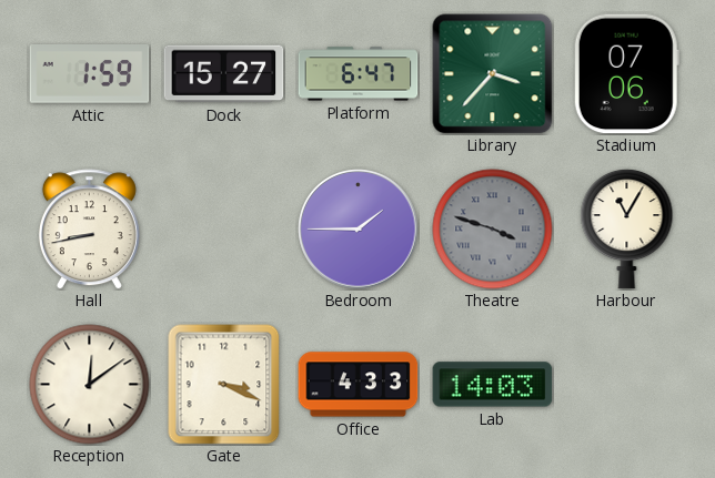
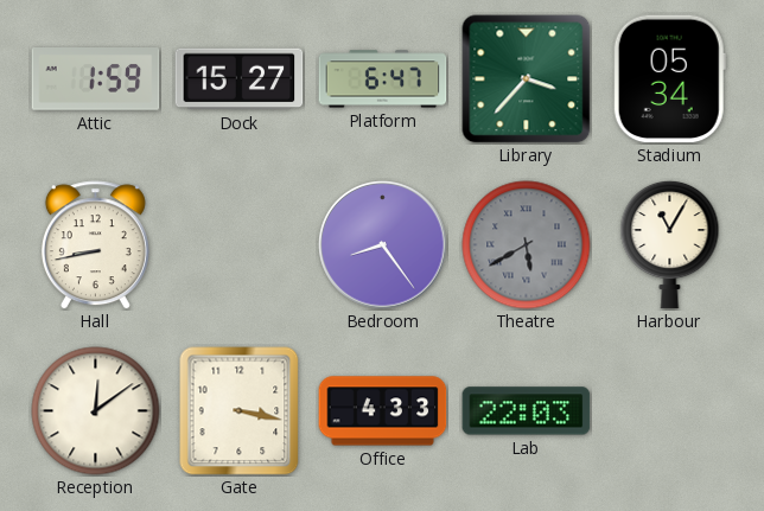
Stadium: 07:06 -> 05:34 (669, 79)
Bedroom: 1:45 -> 8:24 (383, 245)
Theatre: 3:48 -> 5:40 (527, 245)
Gate: 3:19 -> 3:17 (240, 411)
Lab: 14:03 -> 22:03 (527, 411)
